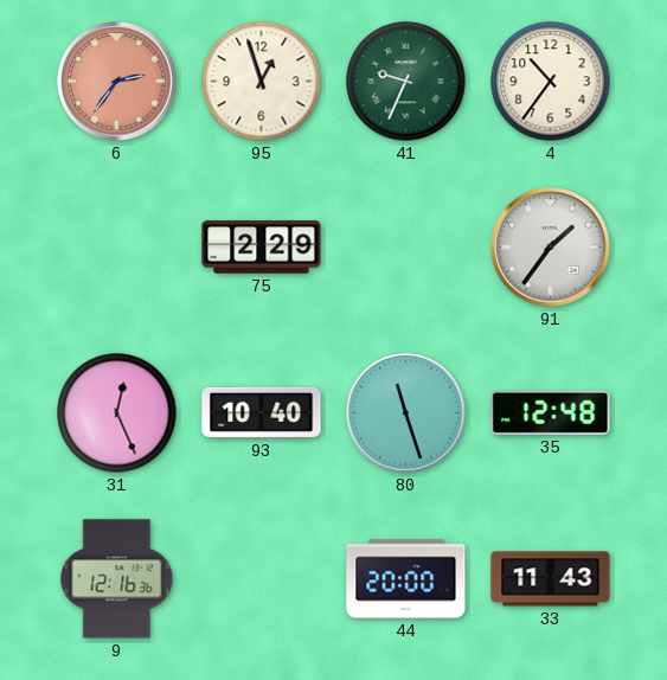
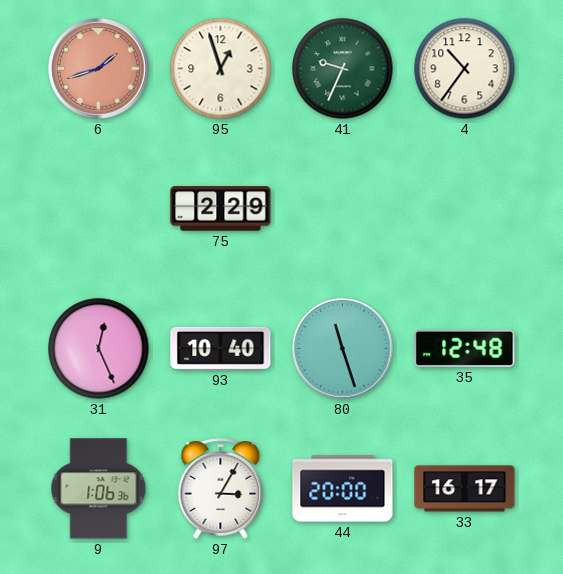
6: 2:36 -> 1:42 (99, 69)
91: 1:36 -> none (551, 248)
9: 12:16 -> 1:06 (99, 489)
97: none -> 3:05 (221, 489)
33: 11:43 -> 16:17 (465, 489)
